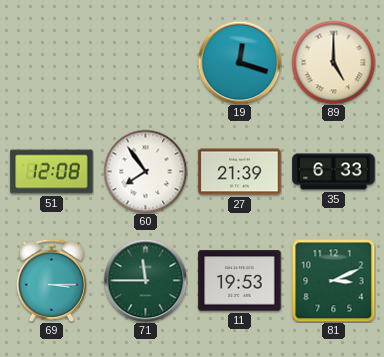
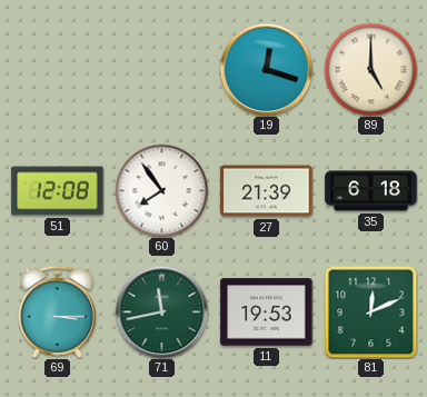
35: 6:33 -> 6:18 (371, 191)
71: 11:45 -> 11:43 (161, 311)
81: 3:11 -> 12:11 (370, 311)
